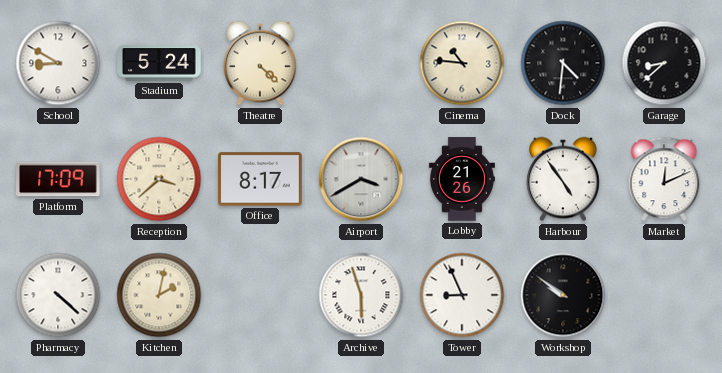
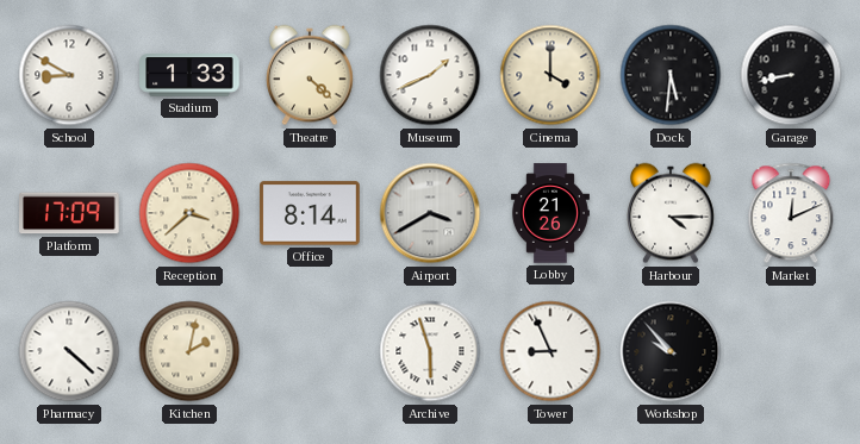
Stadium: 5:24 -> 1:33 (189, 75)
Museum: none -> 1:41 (430, 75)
Cinema: 10:46 -> 4:00 (550, 75)
Dock: 4:31 -> 5:31 (671, 75)
Garage: 8:38 -> 8:43 (791, 75)
Office: 8:17 -> 8:14 (310, 213)
Harbour: 4:54 -> 4:15 (672, 213)
Workshop: 9:51 -> 9:53 (671, 351)
